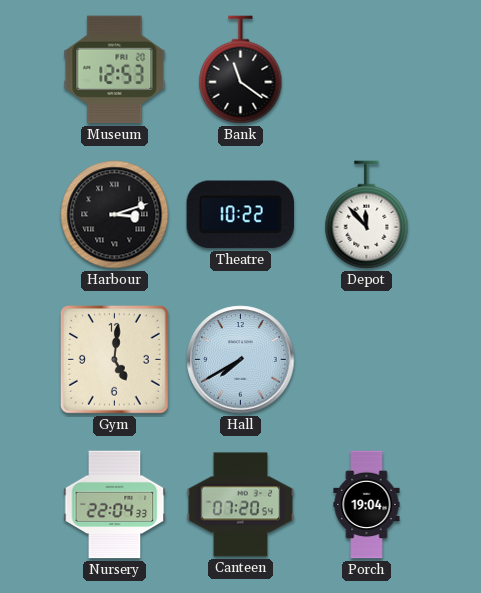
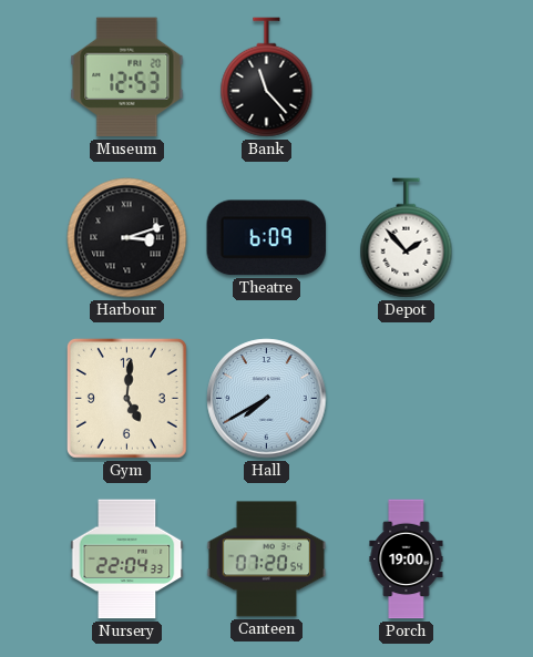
Bank: 11:21 -> 11:23 (267, 78)
Theatre: 10:22 -> 6:09 (267, 238)
Depot: 11:53 -> 1:53 (407, 238)
Porch: 19:04 -> 19:00 (407, 560)
